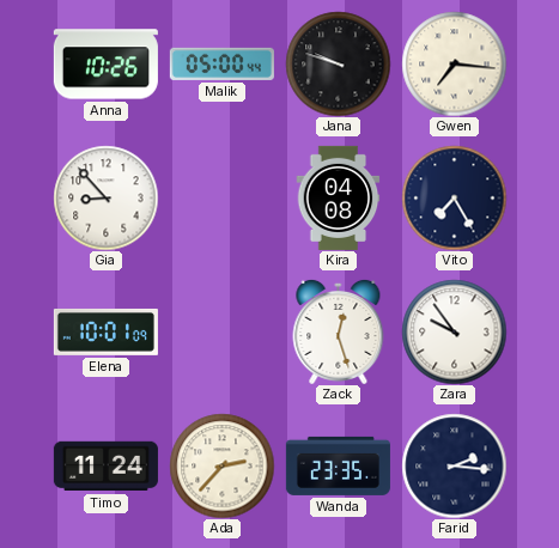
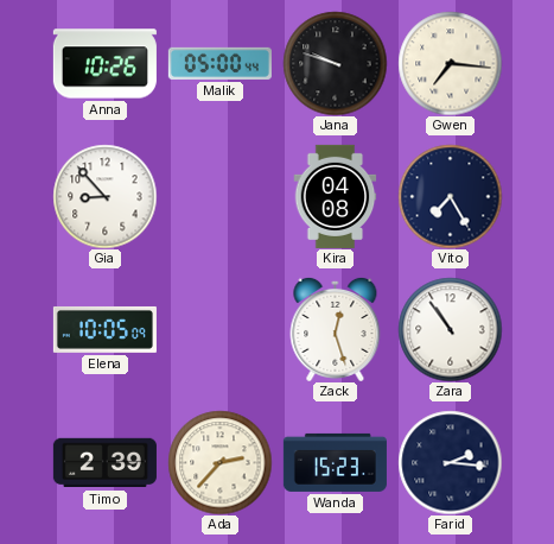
Elena: 10:01 -> 10:05 (104, 329)
Zara: 9:54 -> 10:54 (450, 329)
Timo: 11:24 -> 2:39 (104, 463)
Wanda: 23:35 -> 15:23 (335, 462)
